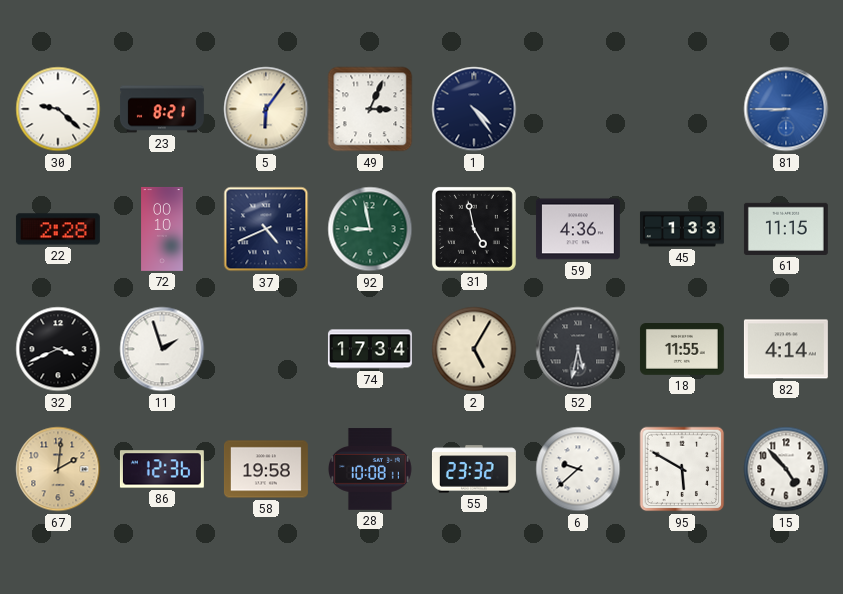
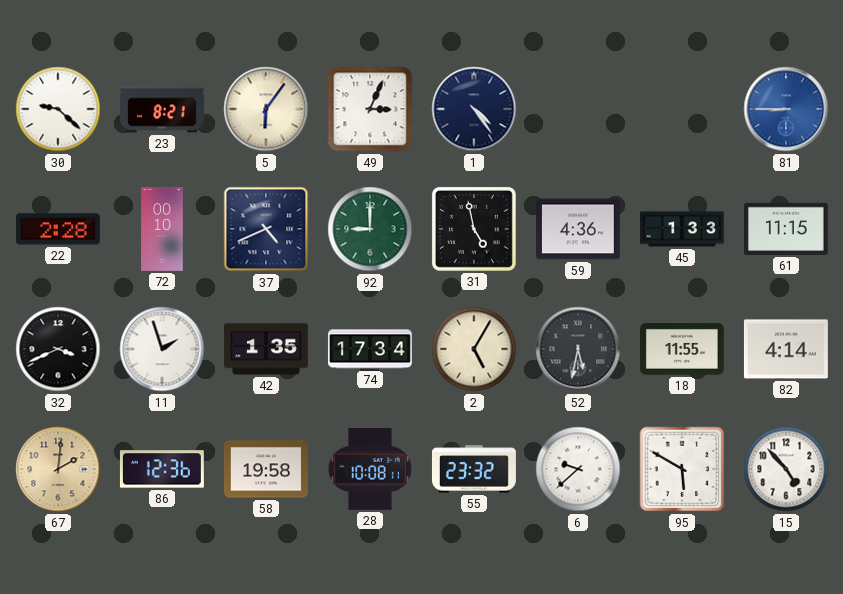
92: 8:58 -> 9:00 (370, 229)
42: none -> 1:35 (266, 349)
